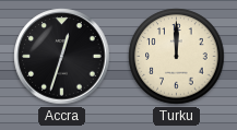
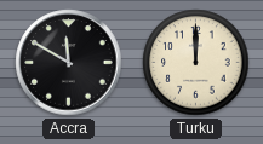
Accra: 12:33 -> 11:50 (69, 63)
